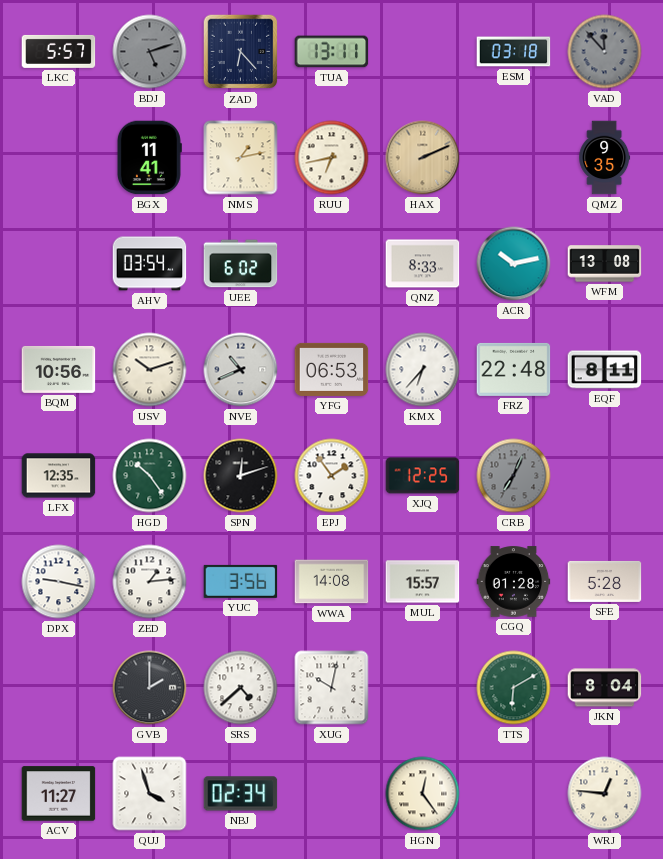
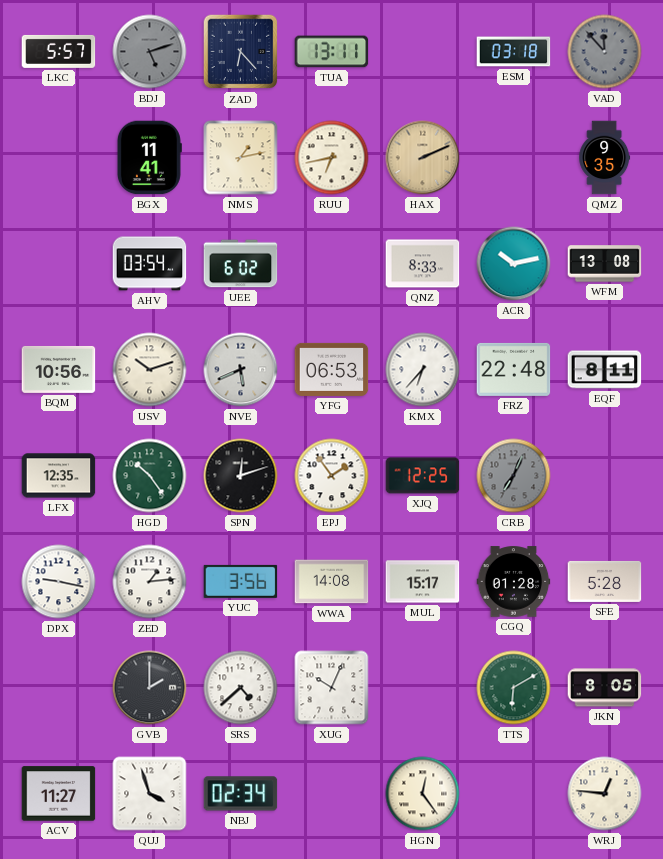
NVE: 10:41 -> 5:41 (241, 370)
MUL: 15:57 -> 15:17 (423, 582)
XUG: 10:02 -> 10:04 (332, 688)
JKN: 8:04 -> 8:05 (605, 688)
